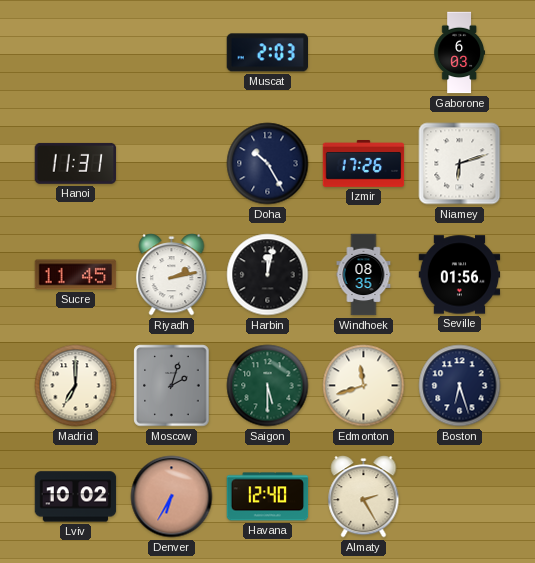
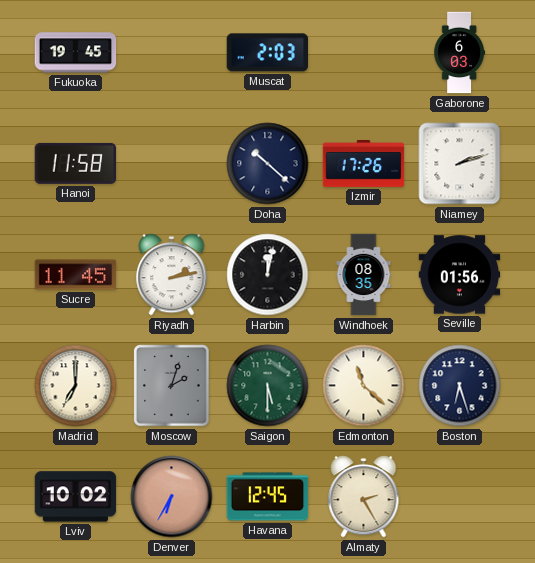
Fukuoka: none -> 19:45 (76, 53)
Hanoi: 11:31 -> 11:58 (76, 163)
Doha: 10:25 -> 10:22 (268, 164)
Niamey: 6:12 -> 2:12 (460, 164)
Edmonton: 11:42 -> 11:22 (364, 386)
Havana: 12:40 -> 12:45 (268, 497)
